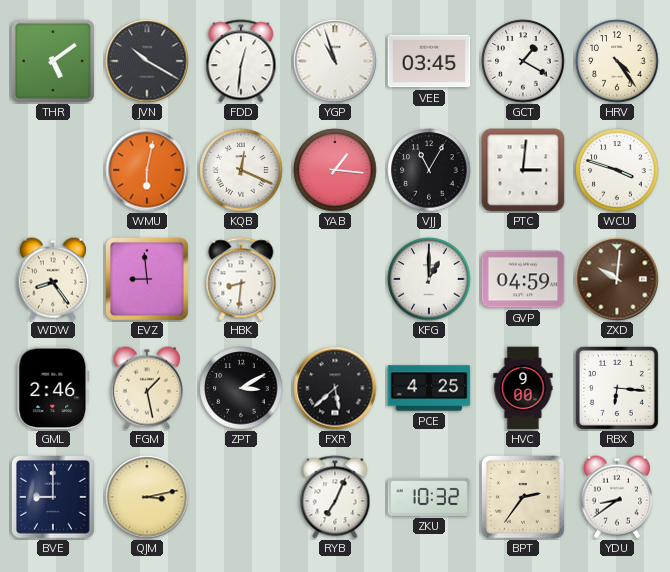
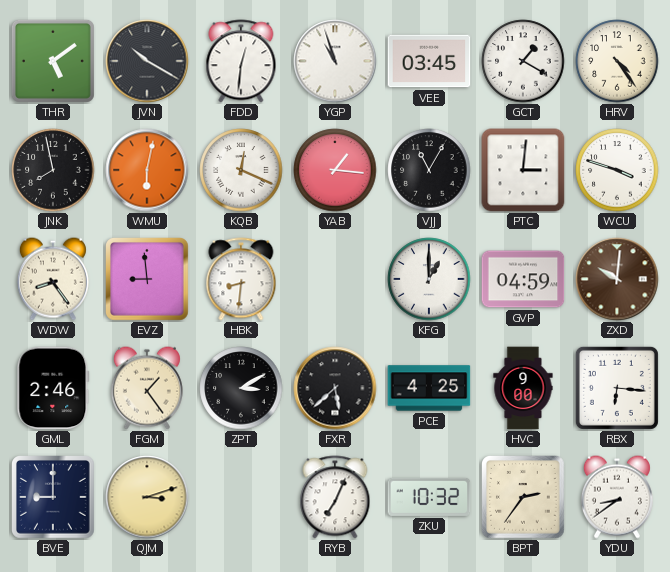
JNK: none -> 7:58 (53, 170)
FGM: 1:28 -> 1:24 (147, 388)
QJM: 3:13 -> 3:12 (147, 497)
